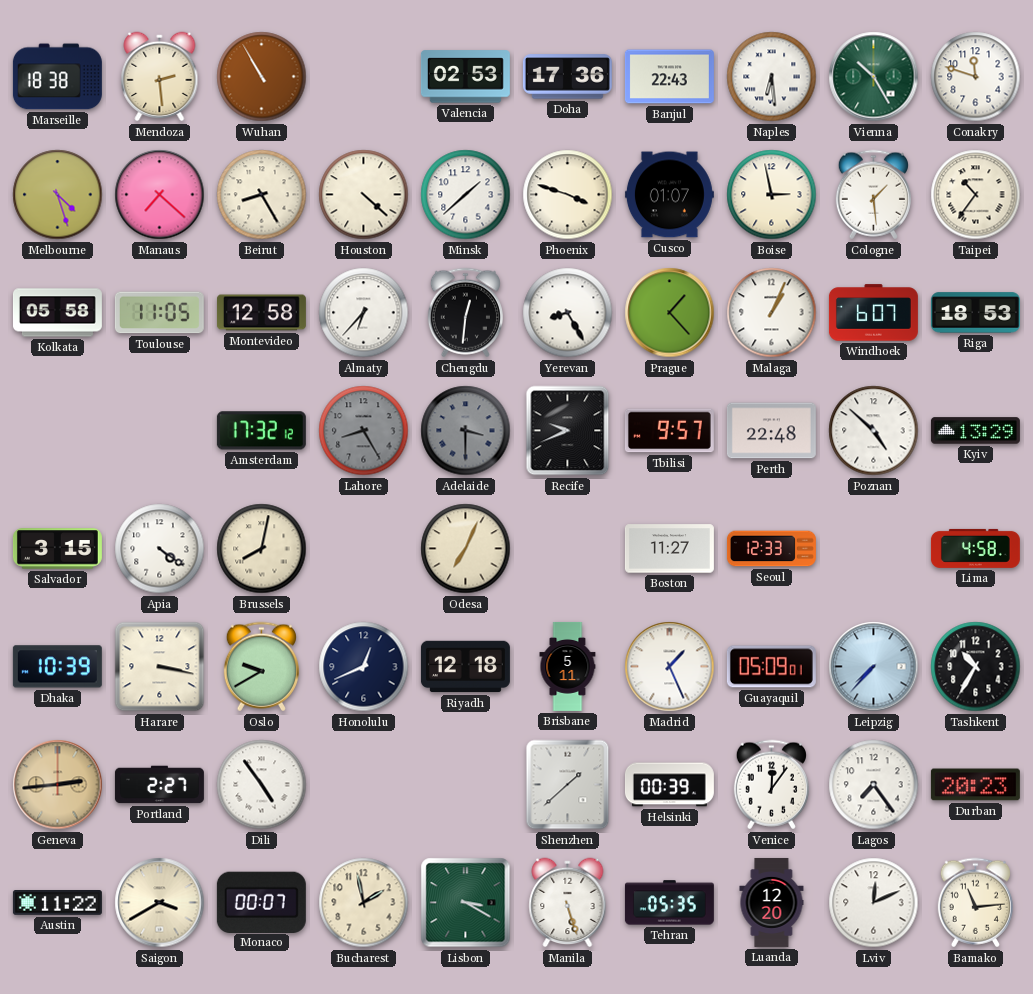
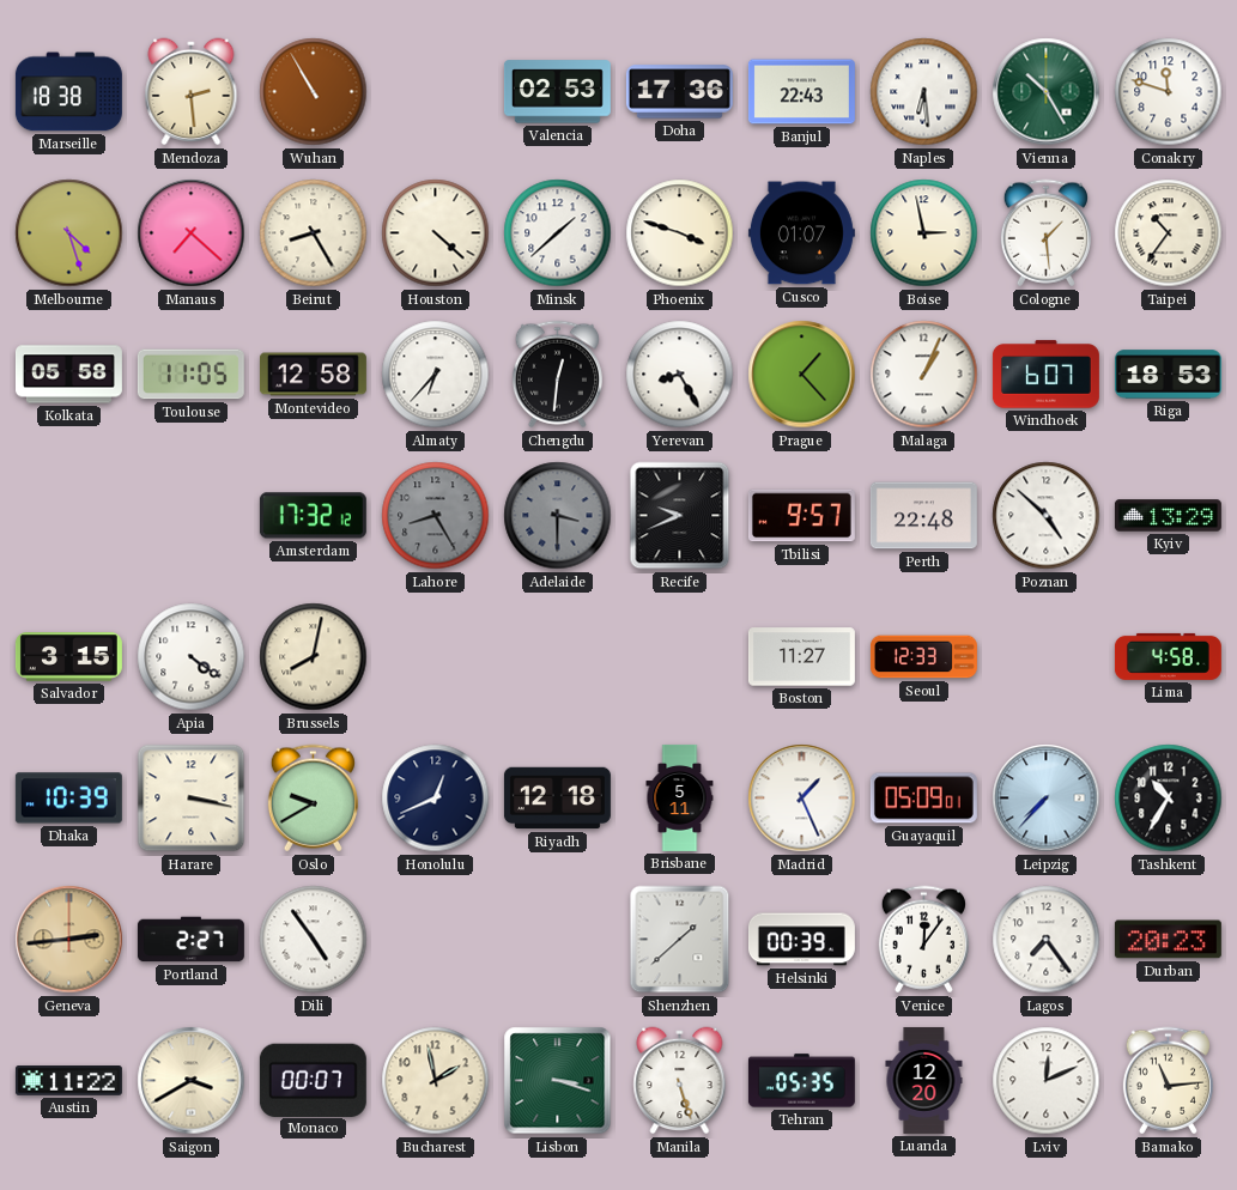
Odesa: 7:04 -> none (466, 549)
Lisbon: 3:20 -> 3:18 (558, 1081)
